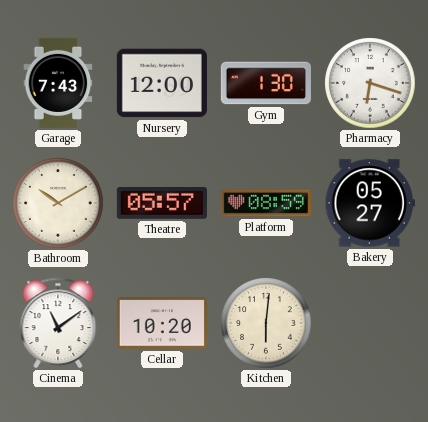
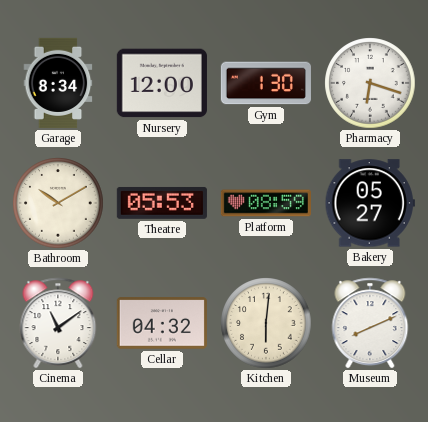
Garage: 7:43 -> 8:34 (58, 83)
Theatre: 05:57 -> 05:53 (162, 203)
Cellar: 10:20 -> 04:32 (162, 323)
Museum: none -> 8:11 (370, 323)
